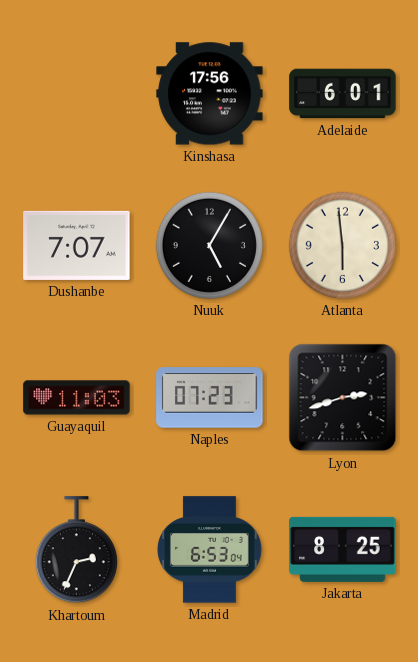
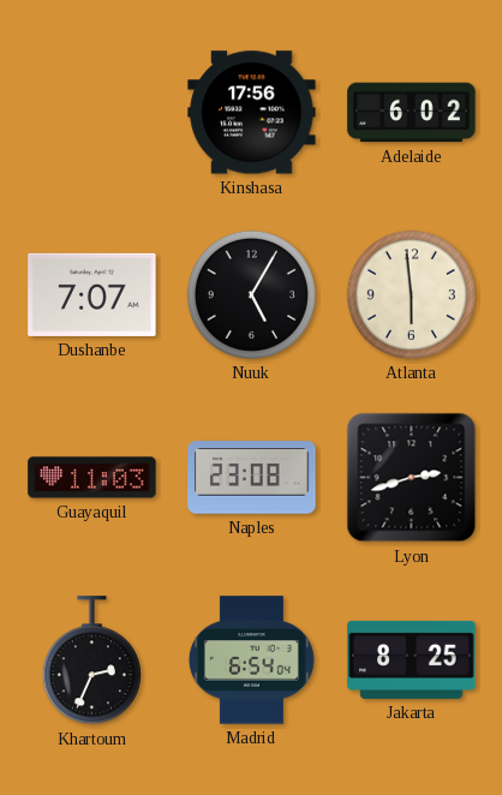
Adelaide: 6:01 -> 6:02 (412, 113)
Naples: 07:23 -> 23:08 (252, 478)
Madrid: 6:53 -> 6:54 (251, 660)
